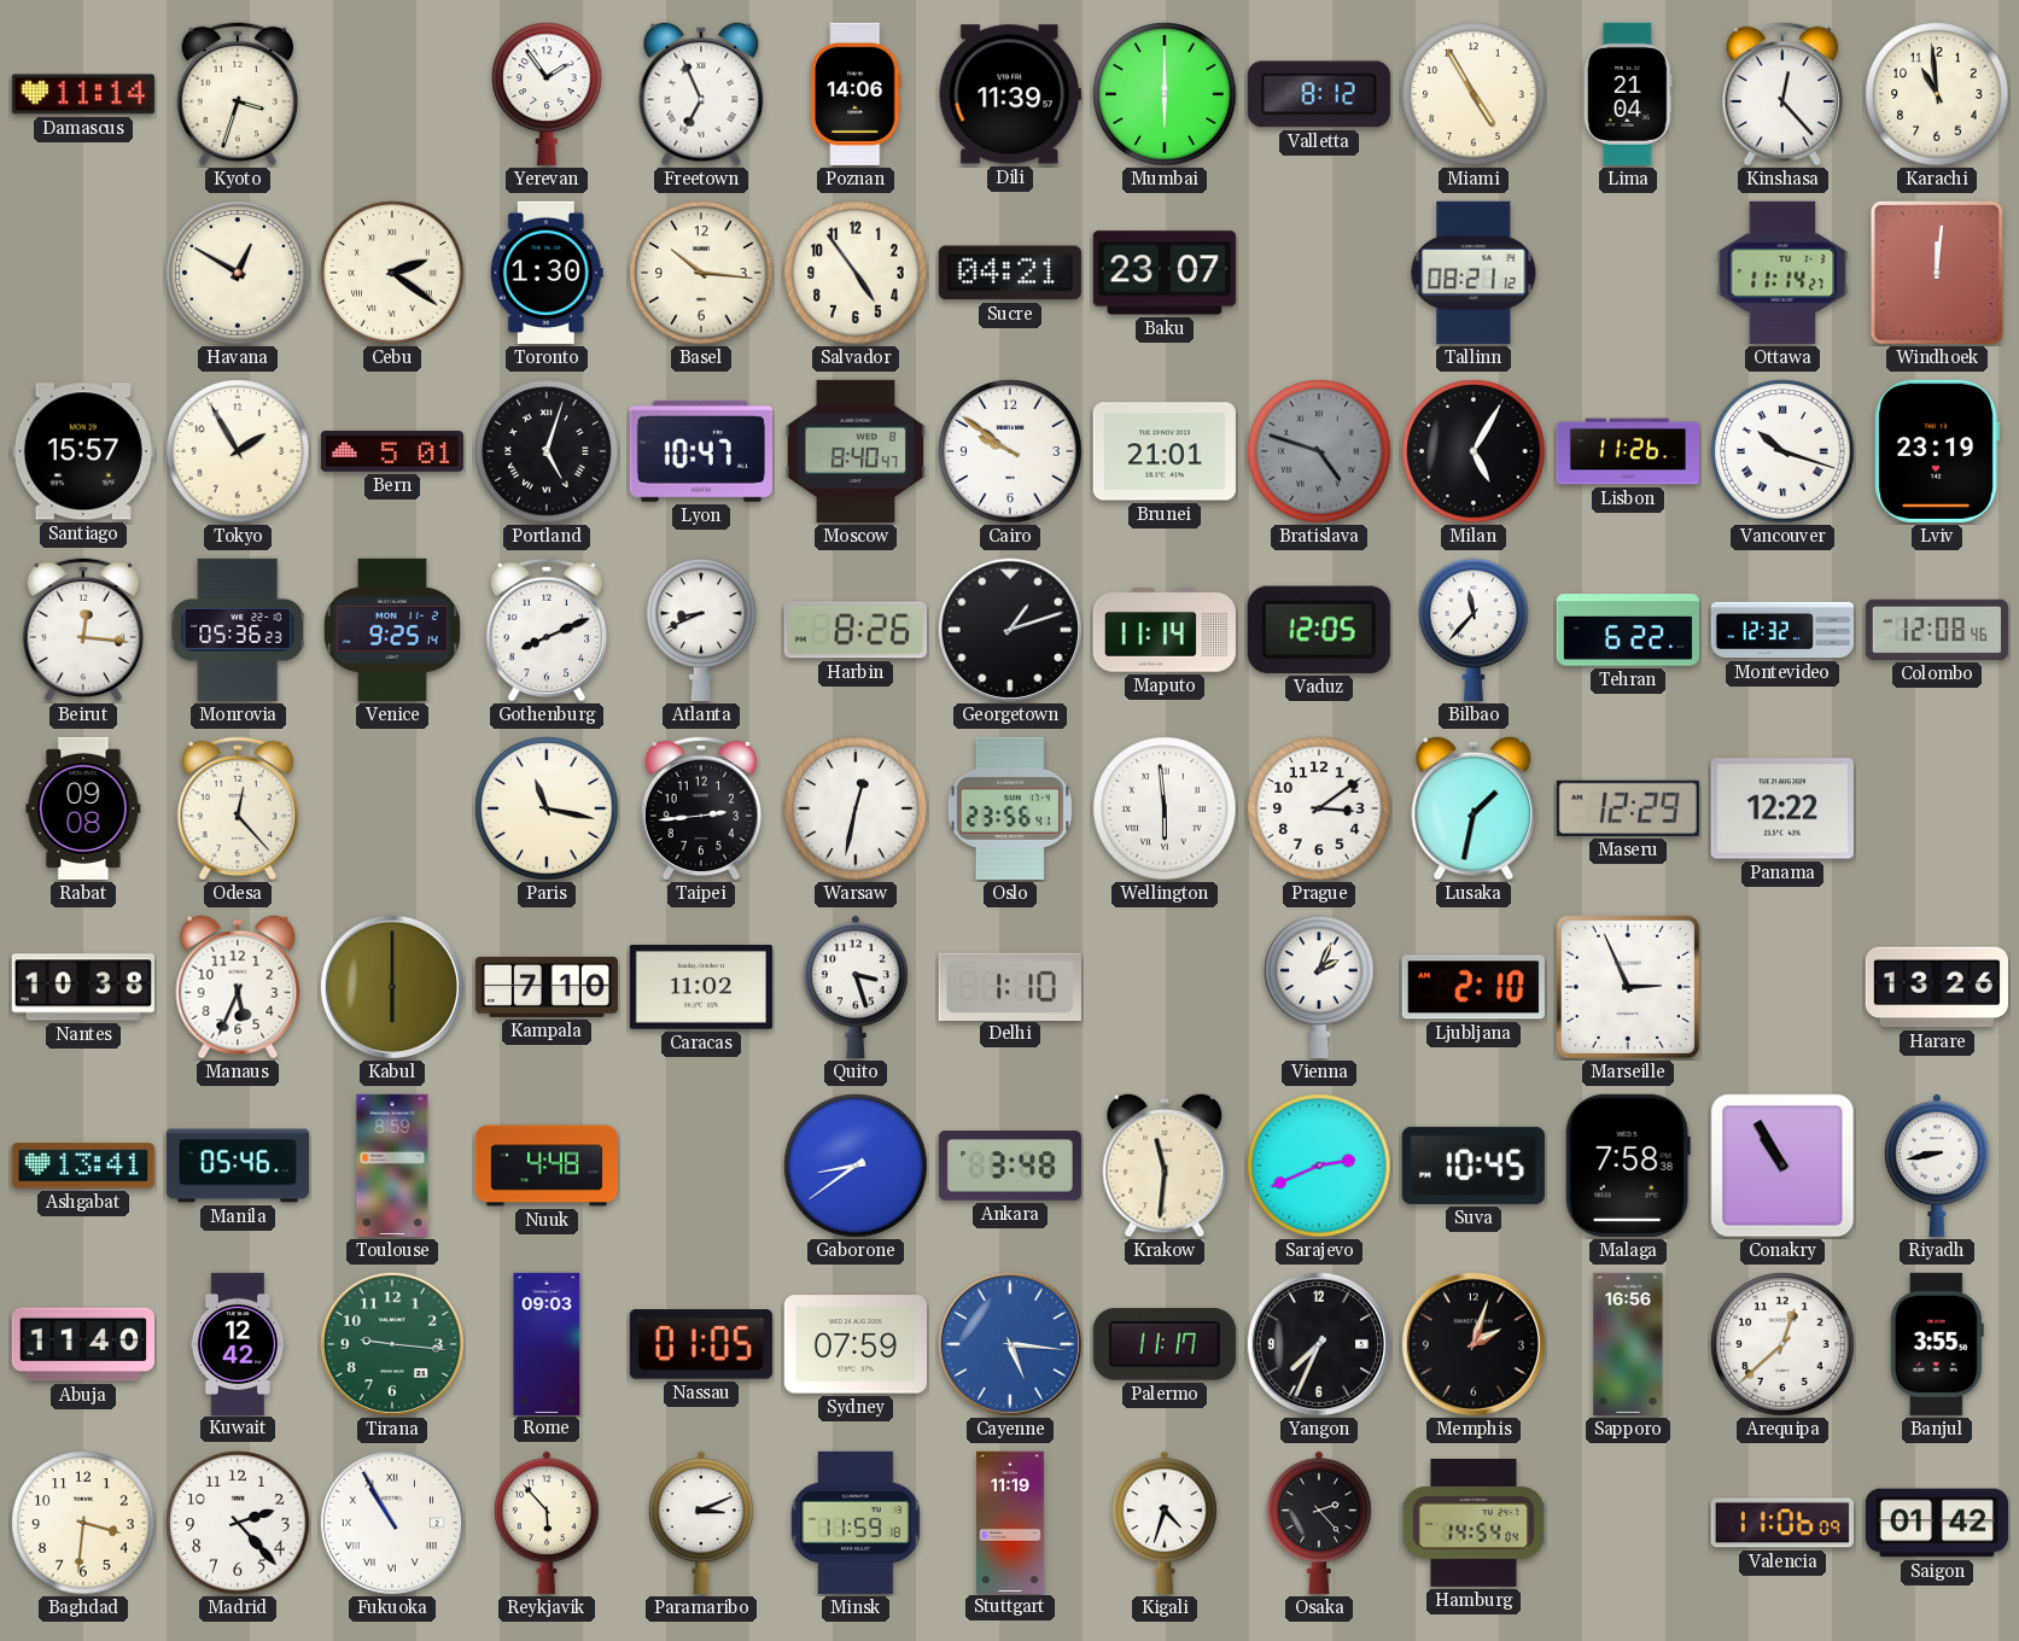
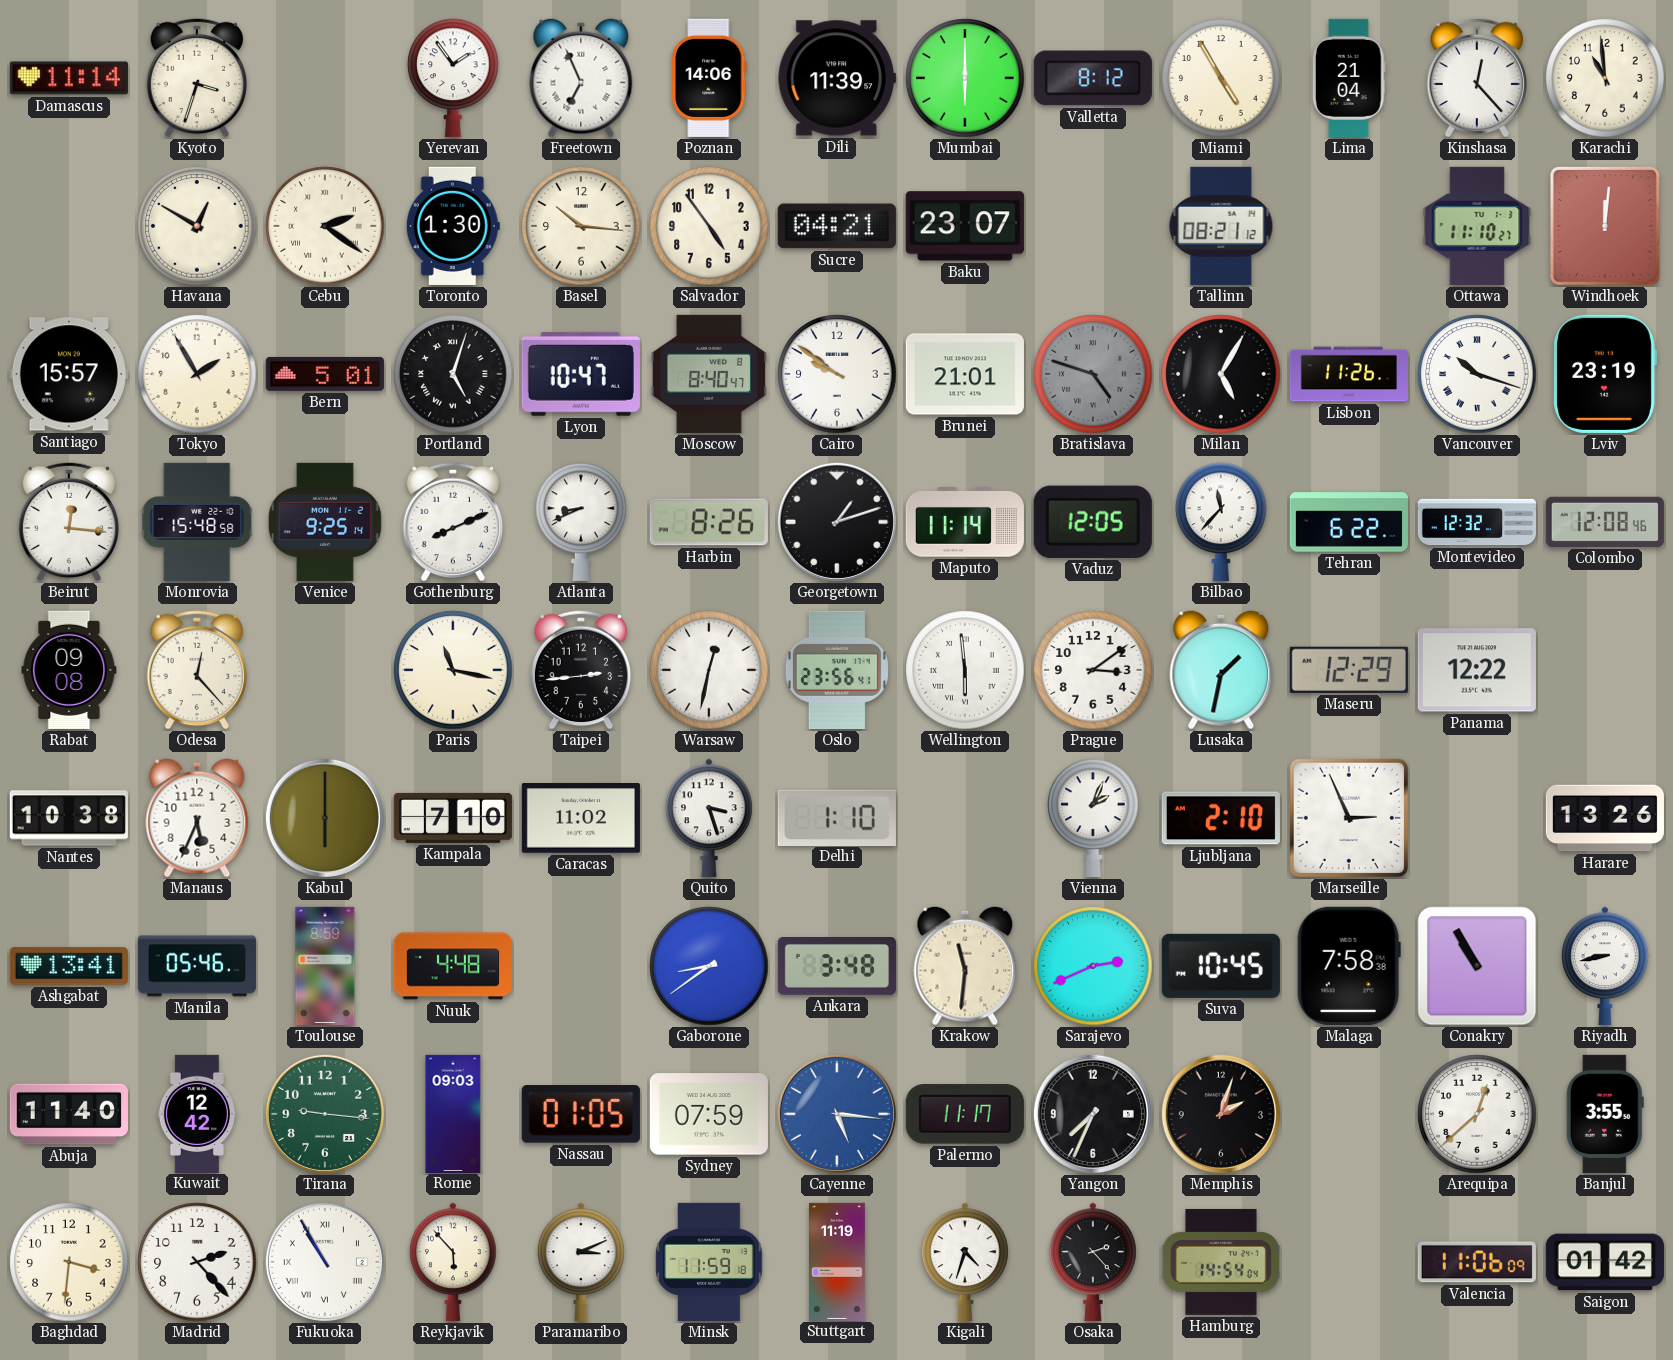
Ottawa: 11:14 -> 11:10 (1477, 226)
Monrovia: 05:36 -> 15:48 (197, 522)
Sapporo: 16:56 -> none (1628, 1344)
